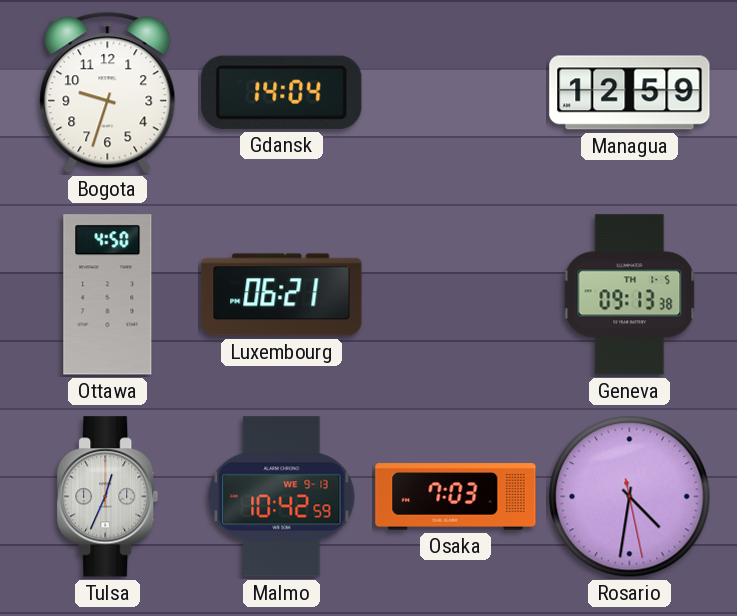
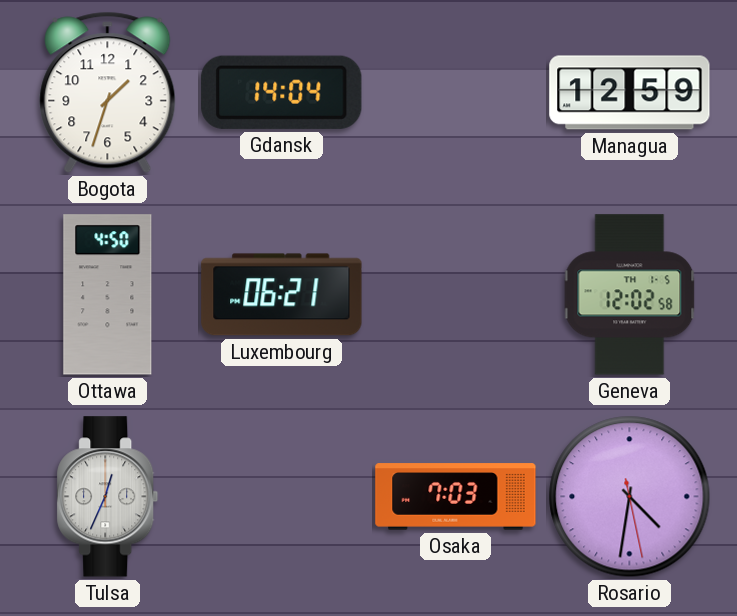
Bogota: 9:33 -> 1:33 (108, 93)
Geneva: 09:13 -> 12:02 (630, 295)
Malmo: 10:42 -> none (282, 497)
